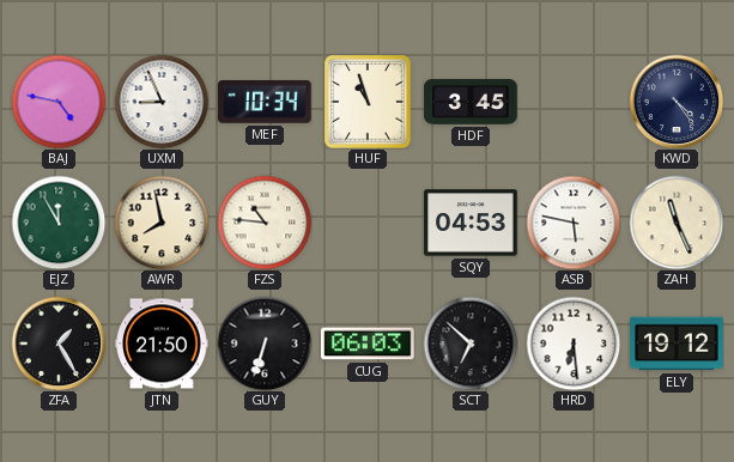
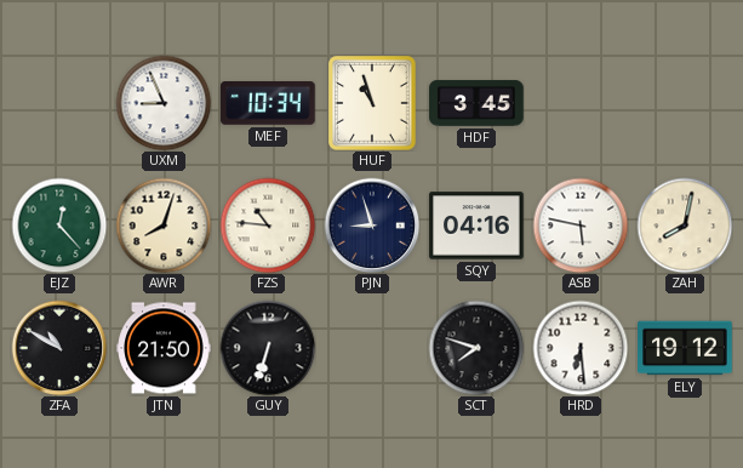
BAJ: 4:47 -> none (59, 102)
KWD: 4:24 -> none (677, 102)
EJZ: 11:55 -> 12:23 (59, 226)
AWR: 7:58 -> 8:03 (164, 226)
PJN: none -> 8:57 (372, 226)
SQY: 04:53 -> 04:16 (476, 226)
ZAH: 11:26 -> 8:02 (685, 226)
ZFA: 1:25 -> 10:50 (59, 348)
CUG: 06:03 -> none (368, 344)
SCT: 6:52 -> 7:48 (476, 348)
